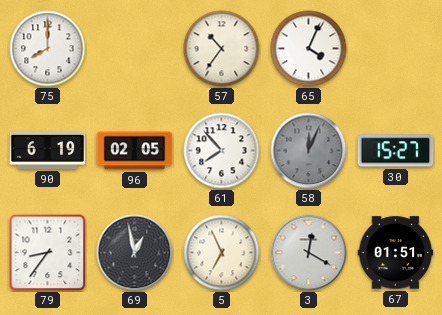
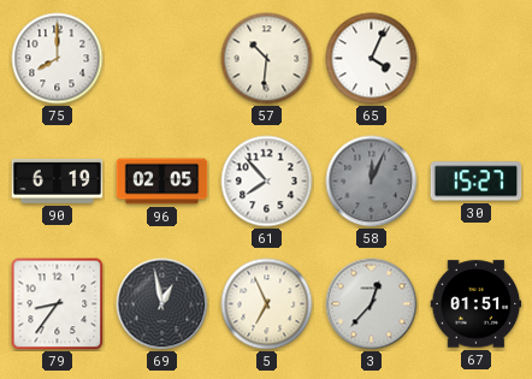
57: 10:36 -> 10:31 (267, 59)
3: 12:20 -> 12:37 (372, 304)
